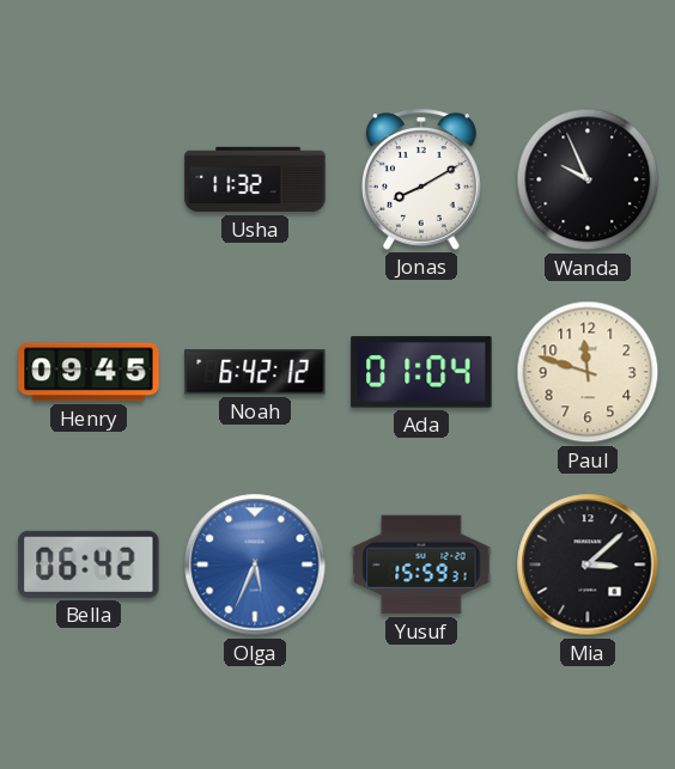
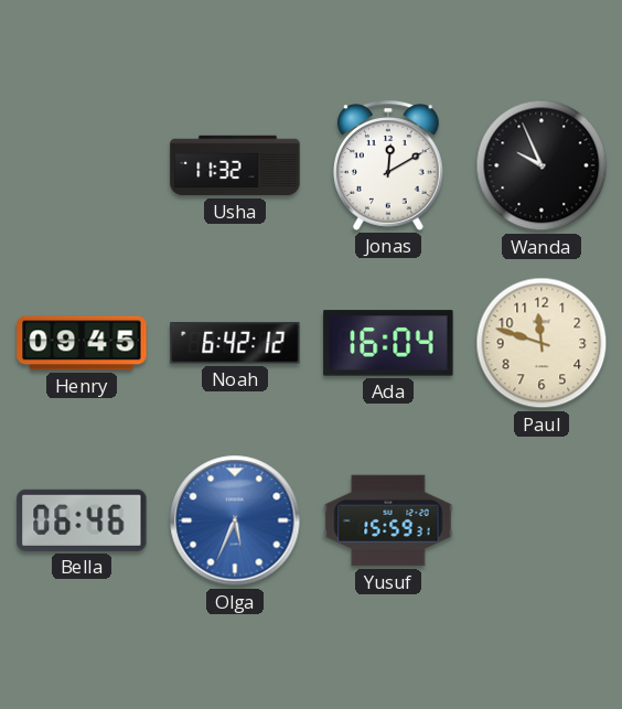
Jonas: 8:10 -> 12:10 (388, 165)
Ada: 01:04 -> 16:04 (388, 343)
Bella: 06:42 -> 06:46 (82, 520)
Mia: 3:08 -> none (588, 564)
